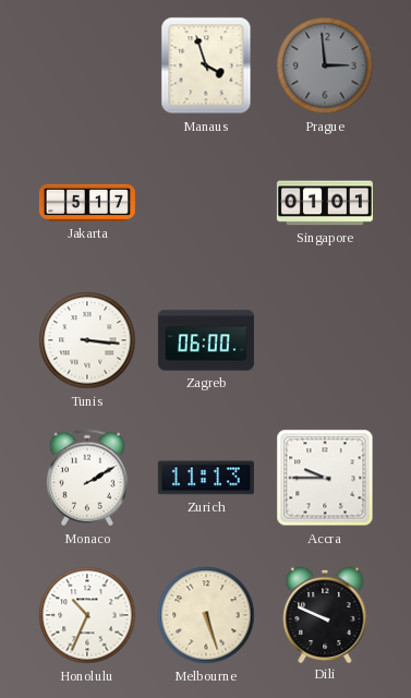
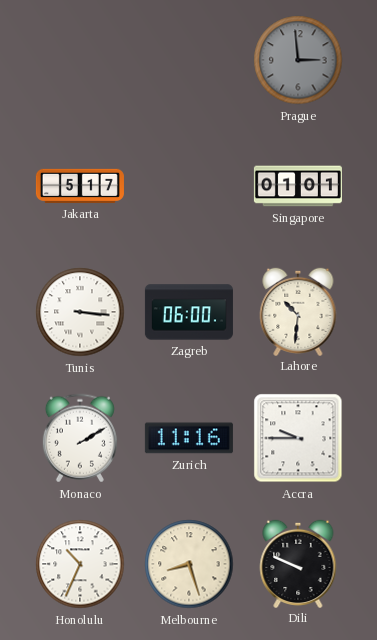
Manaus: 3:57 -> none (206, 65)
Lahore: none -> 10:31 (298, 311)
Zurich: 11:13 -> 11:16 (189, 438)
Melbourne: 5:27 -> 8:27 (189, 564)
